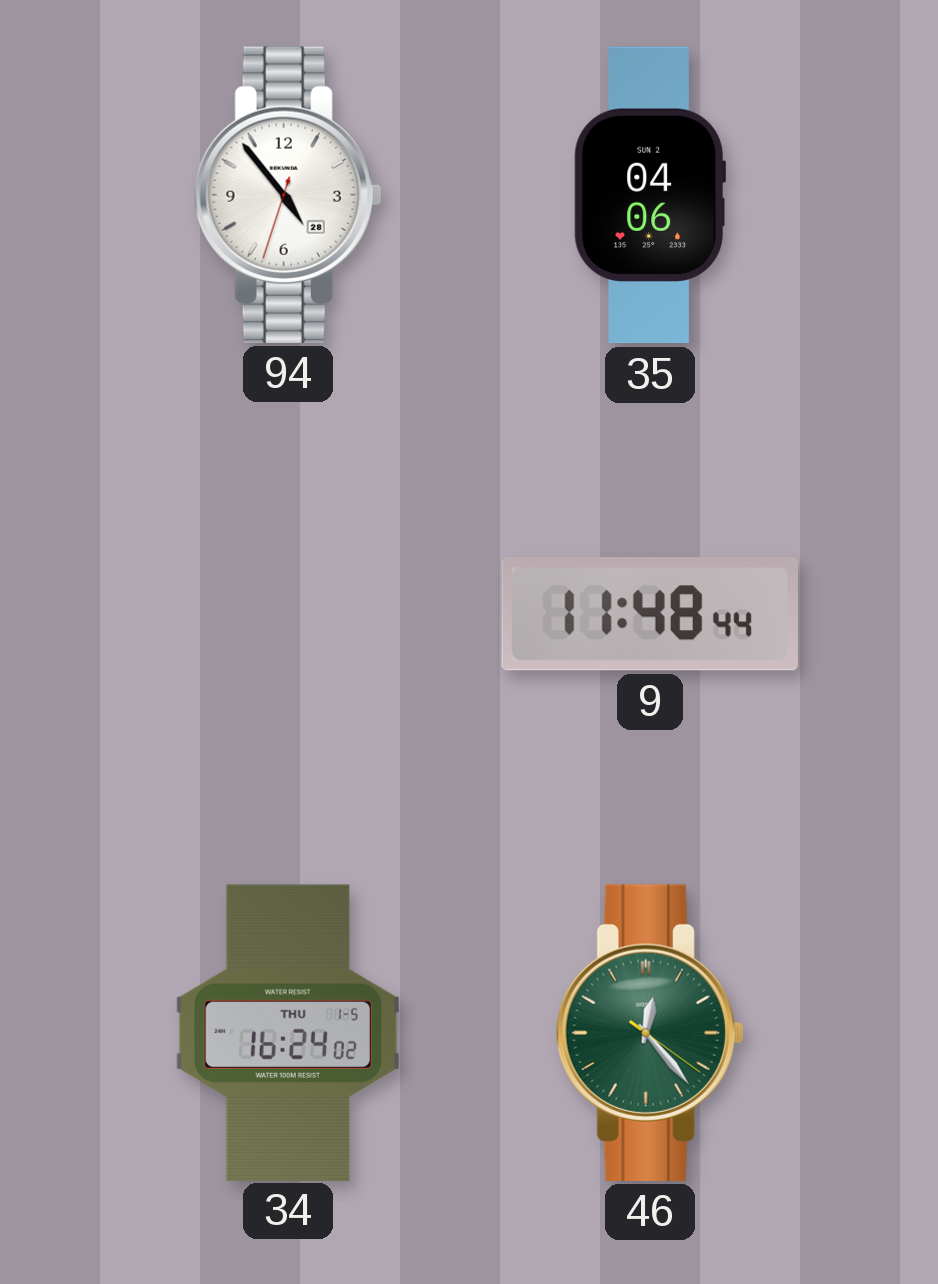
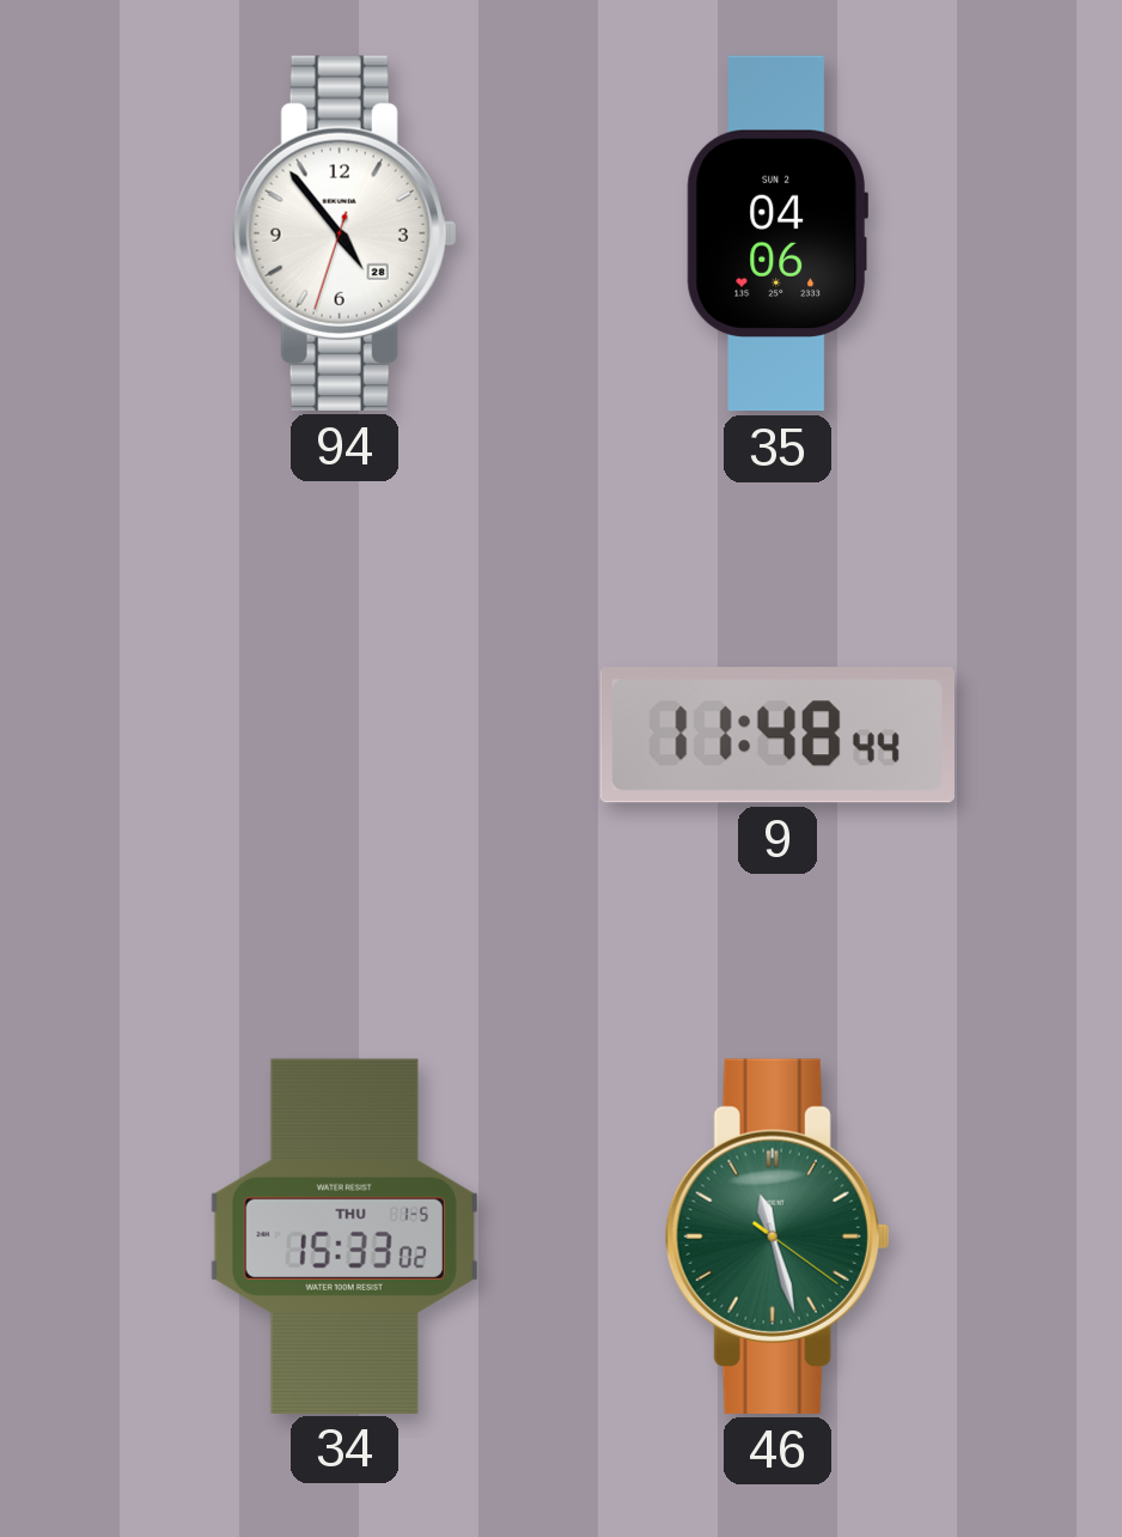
34: 16:24 -> 15:33 (344, 1235)
46: 12:23 -> 11:27 (778, 1237)
